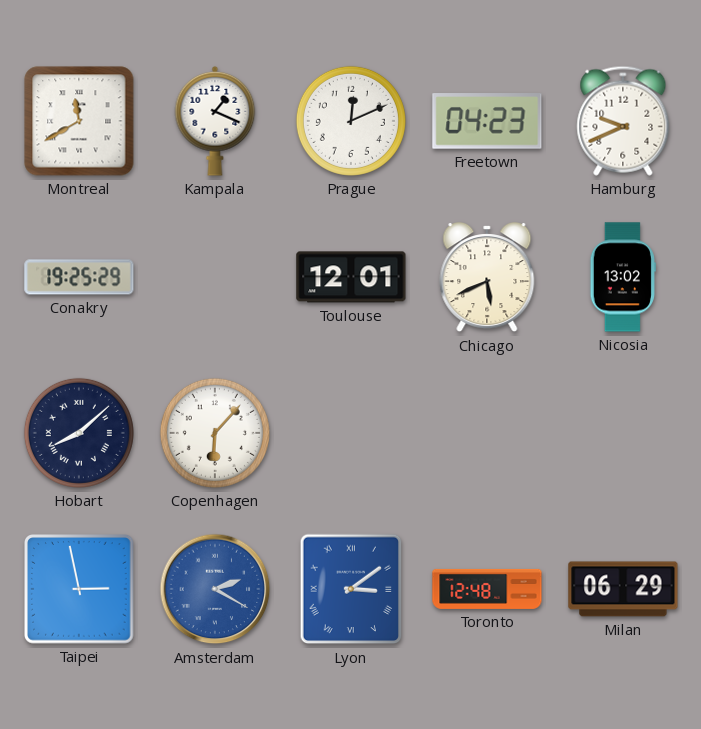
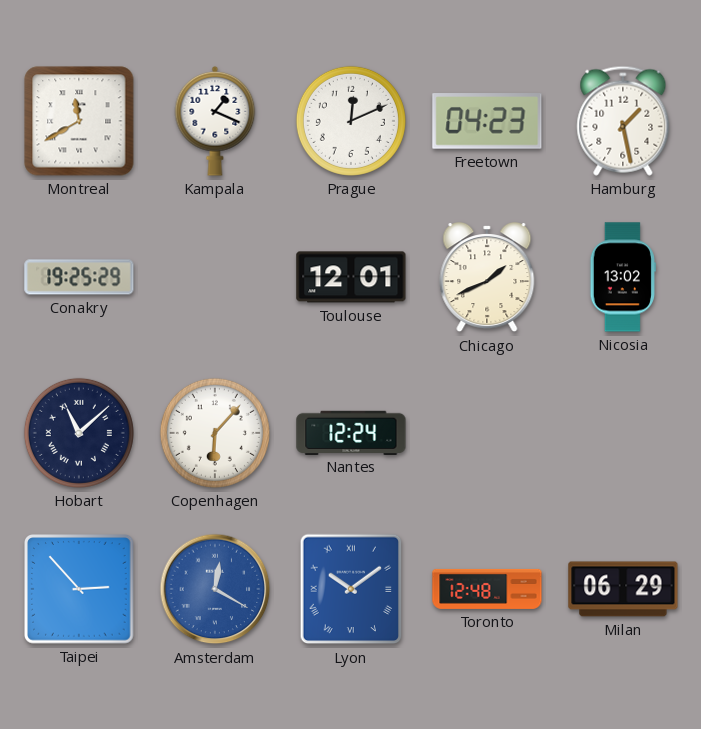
Hamburg: 9:41 -> 1:28 (623, 121)
Chicago: 5:41 -> 1:41 (487, 278)
Hobart: 8:08 -> 11:08 (79, 433)
Nantes: none -> 12:24 (351, 432)
Taipei: 2:58 -> 2:53 (79, 589)
Amsterdam: 2:20 -> 12:20 (215, 589)
Lyon: 3:09 -> 10:09 (351, 589)
